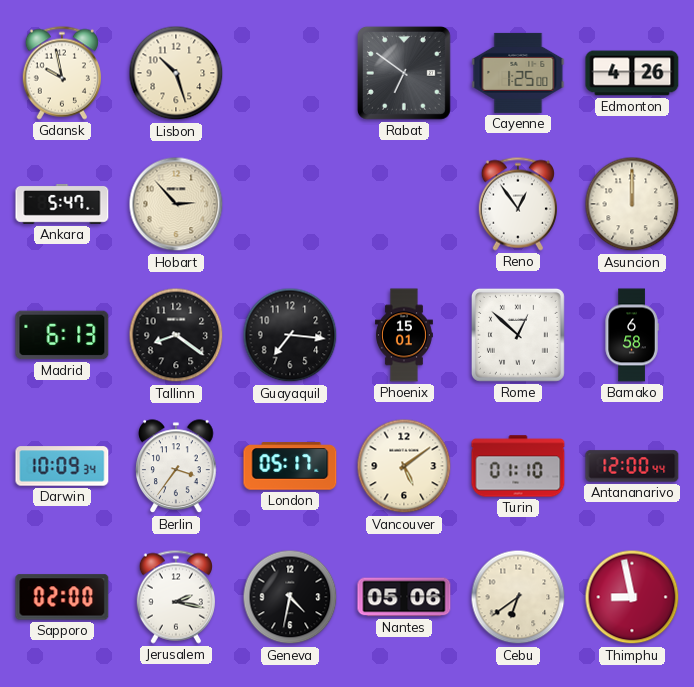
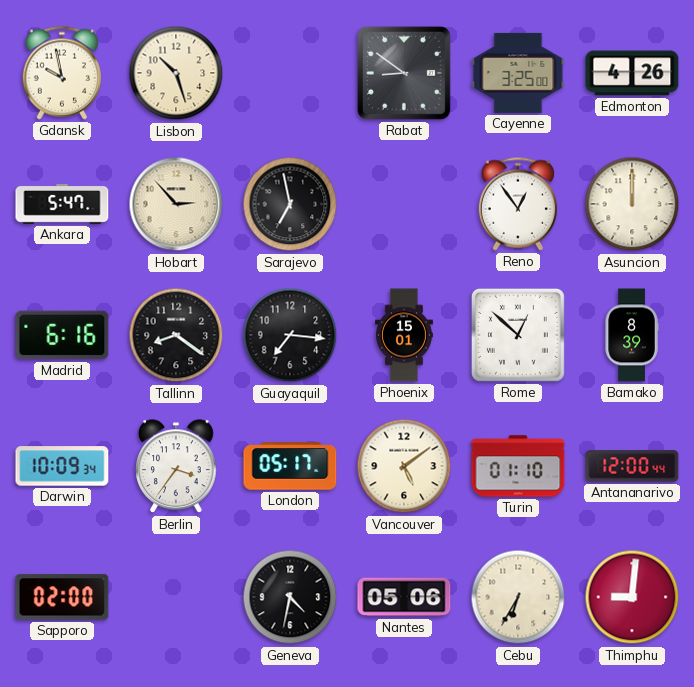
Rabat: 6:51 -> 8:51 (404, 73)
Cayenne: 1:25 -> 3:25 (518, 73)
Sarajevo: none -> 6:58 (290, 204)
Madrid: 6:13 -> 6:16 (62, 335)
Bamako: 6:58 -> 8:39 (632, 335)
Jerusalem: 2:17 -> none (176, 597)
Cebu: 6:39 -> 6:35 (518, 597)
Thimphu: 8:58 -> 9:01 (632, 597)
